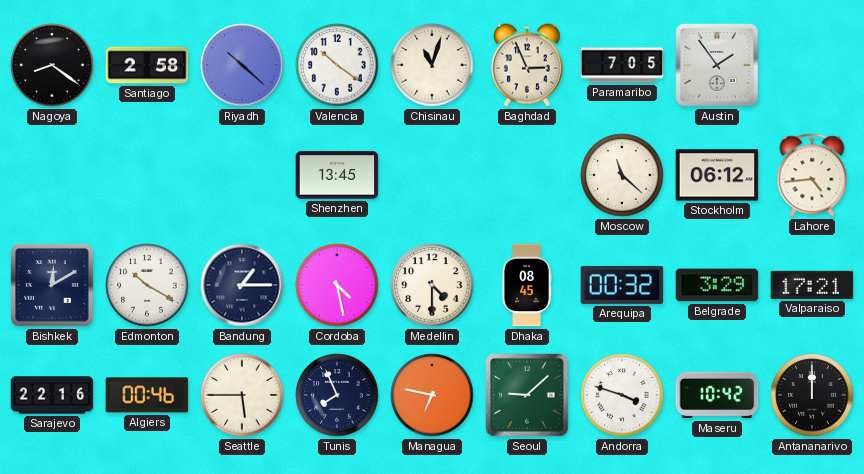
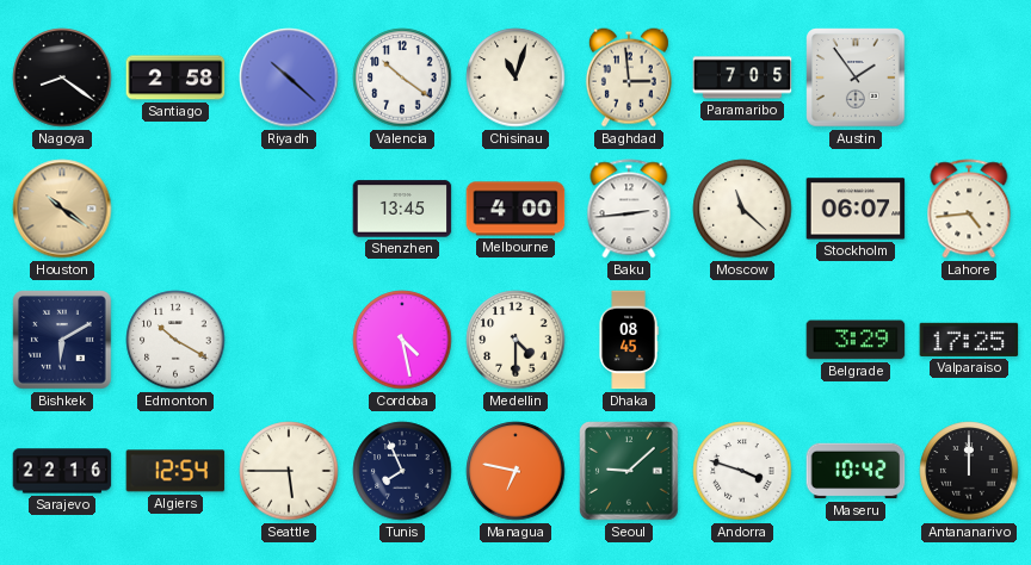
Baghdad: 2:56 -> 2:59 (629, 77)
Houston: none -> 10:21 (62, 209)
Melbourne: none -> 4:00 (515, 209)
Baku: none -> 2:44 (629, 209)
Stockholm: 06:12 -> 06:07 (856, 209)
Bishkek: 12:10 -> 6:10 (62, 340)
Bandung: 1:15 -> none (242, 285)
Arequipa: 00:32 -> none (622, 285)
Valparaiso: 17:21 -> 17:25 (969, 340)
Algiers: 00:46 -> 12:54 (175, 471)
